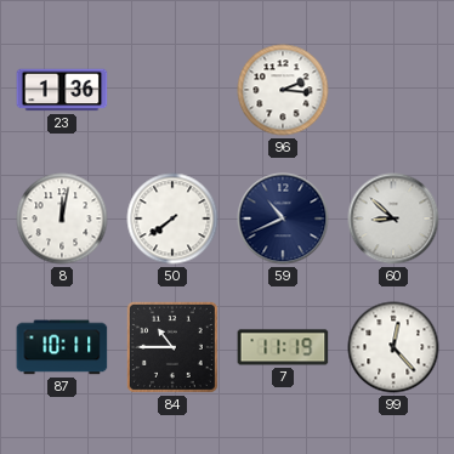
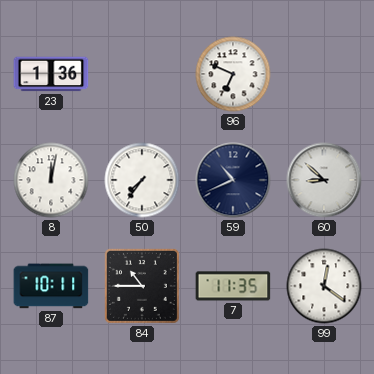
96: 2:16 -> 6:49 (233, 74)
50: 7:39 -> 7:36 (142, 180)
7: 11:19 -> 11:35 (233, 286)
99: 12:23 -> 12:21 (324, 286)
